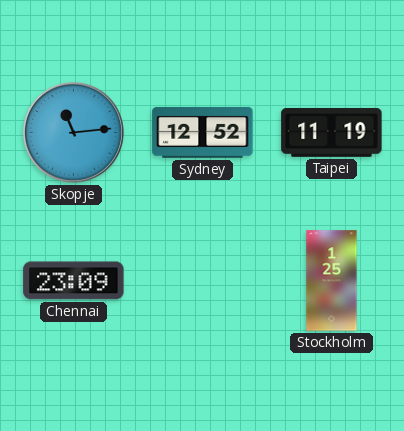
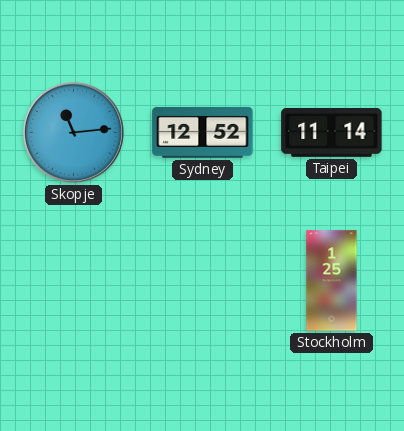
Taipei: 11:19 -> 11:14 (332, 132)
Chennai: 23:09 -> none (74, 281)
